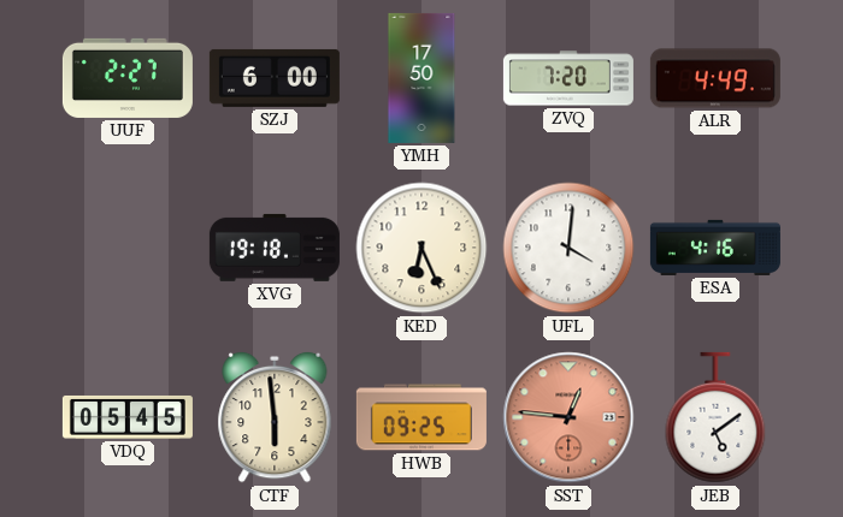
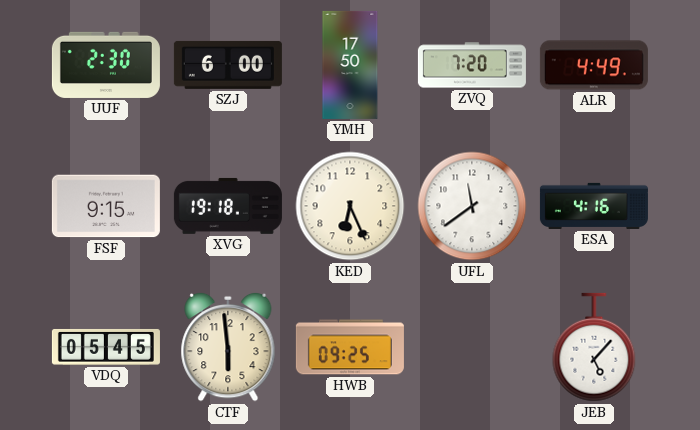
UUF: 2:27 -> 2:30 (106, 65)
FSF: none -> 9:15 (106, 206)
UFL: 4:01 -> 11:39 (472, 206)
SST: 12:46 -> none (568, 417)
JEB: 5:09 -> 5:07 (594, 347)
